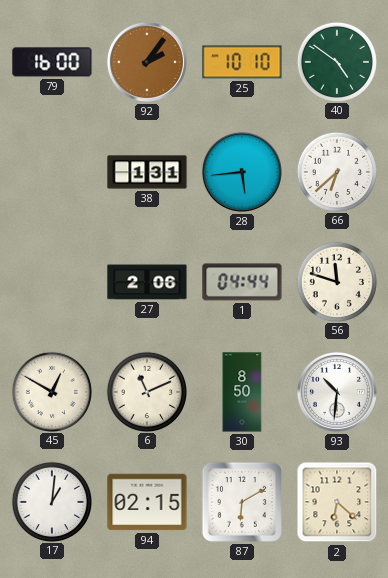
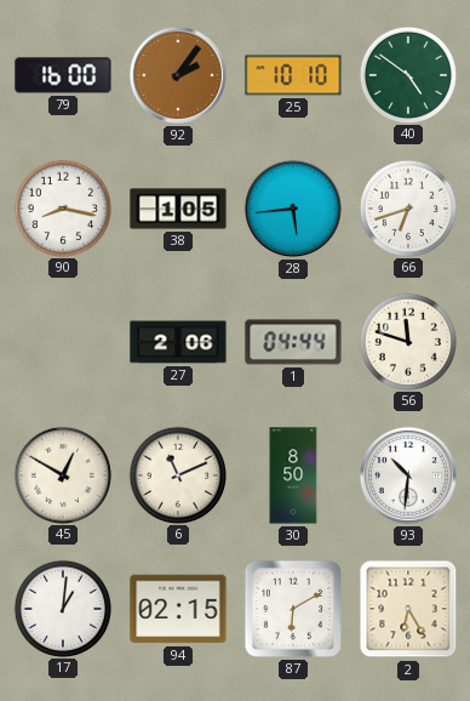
90: none -> 8:17 (62, 207)
38: 1:31 -> 1:05 (178, 209)
66: 6:38 -> 6:42 (407, 207)
2: 6:22 -> 6:25 (408, 609)
